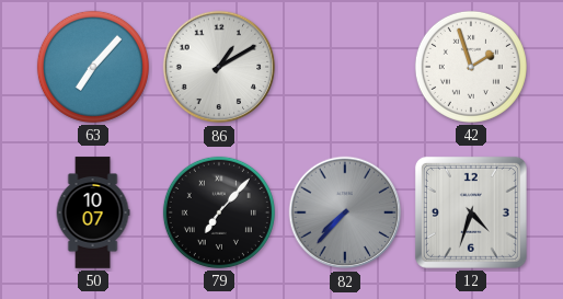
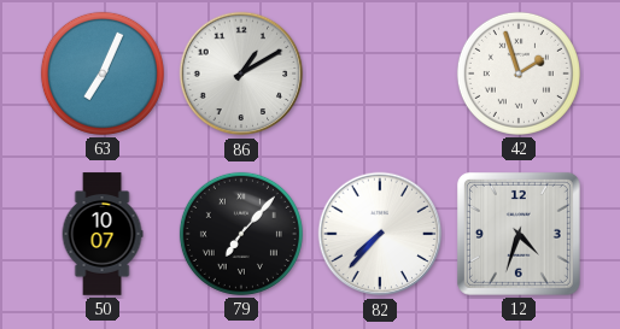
63: 7:07 -> 7:04 (103, 74)
82 dial: grey -> white (380, 234)
